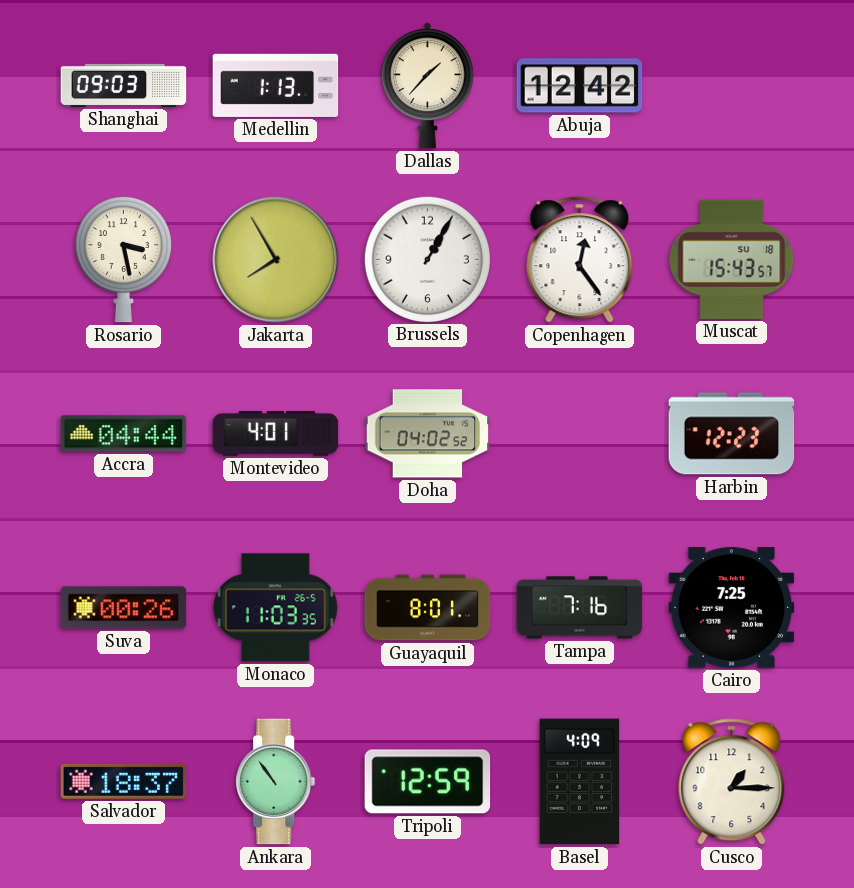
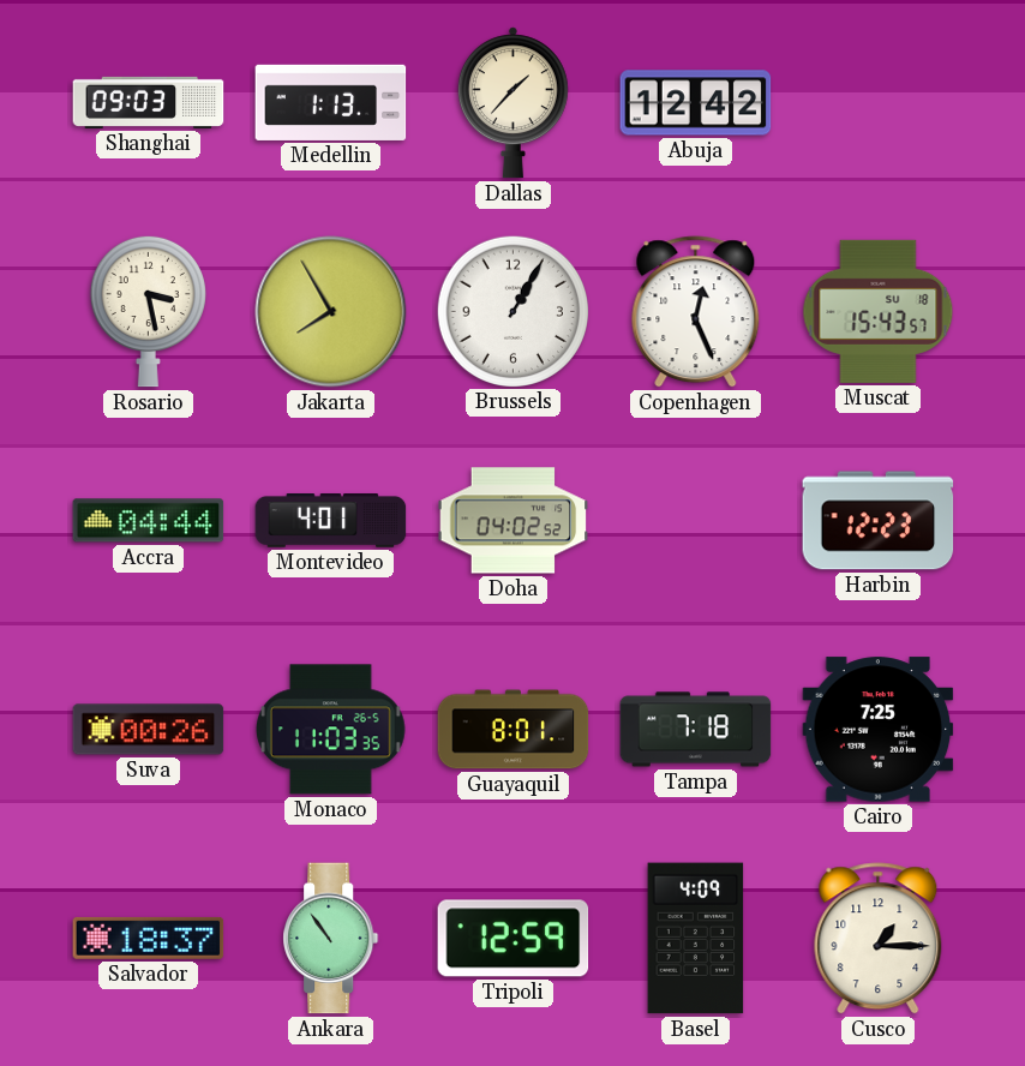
Copenhagen: 12:24 -> 12:26 (696, 312)
Tampa: 7:16 -> 7:18 (696, 730)
